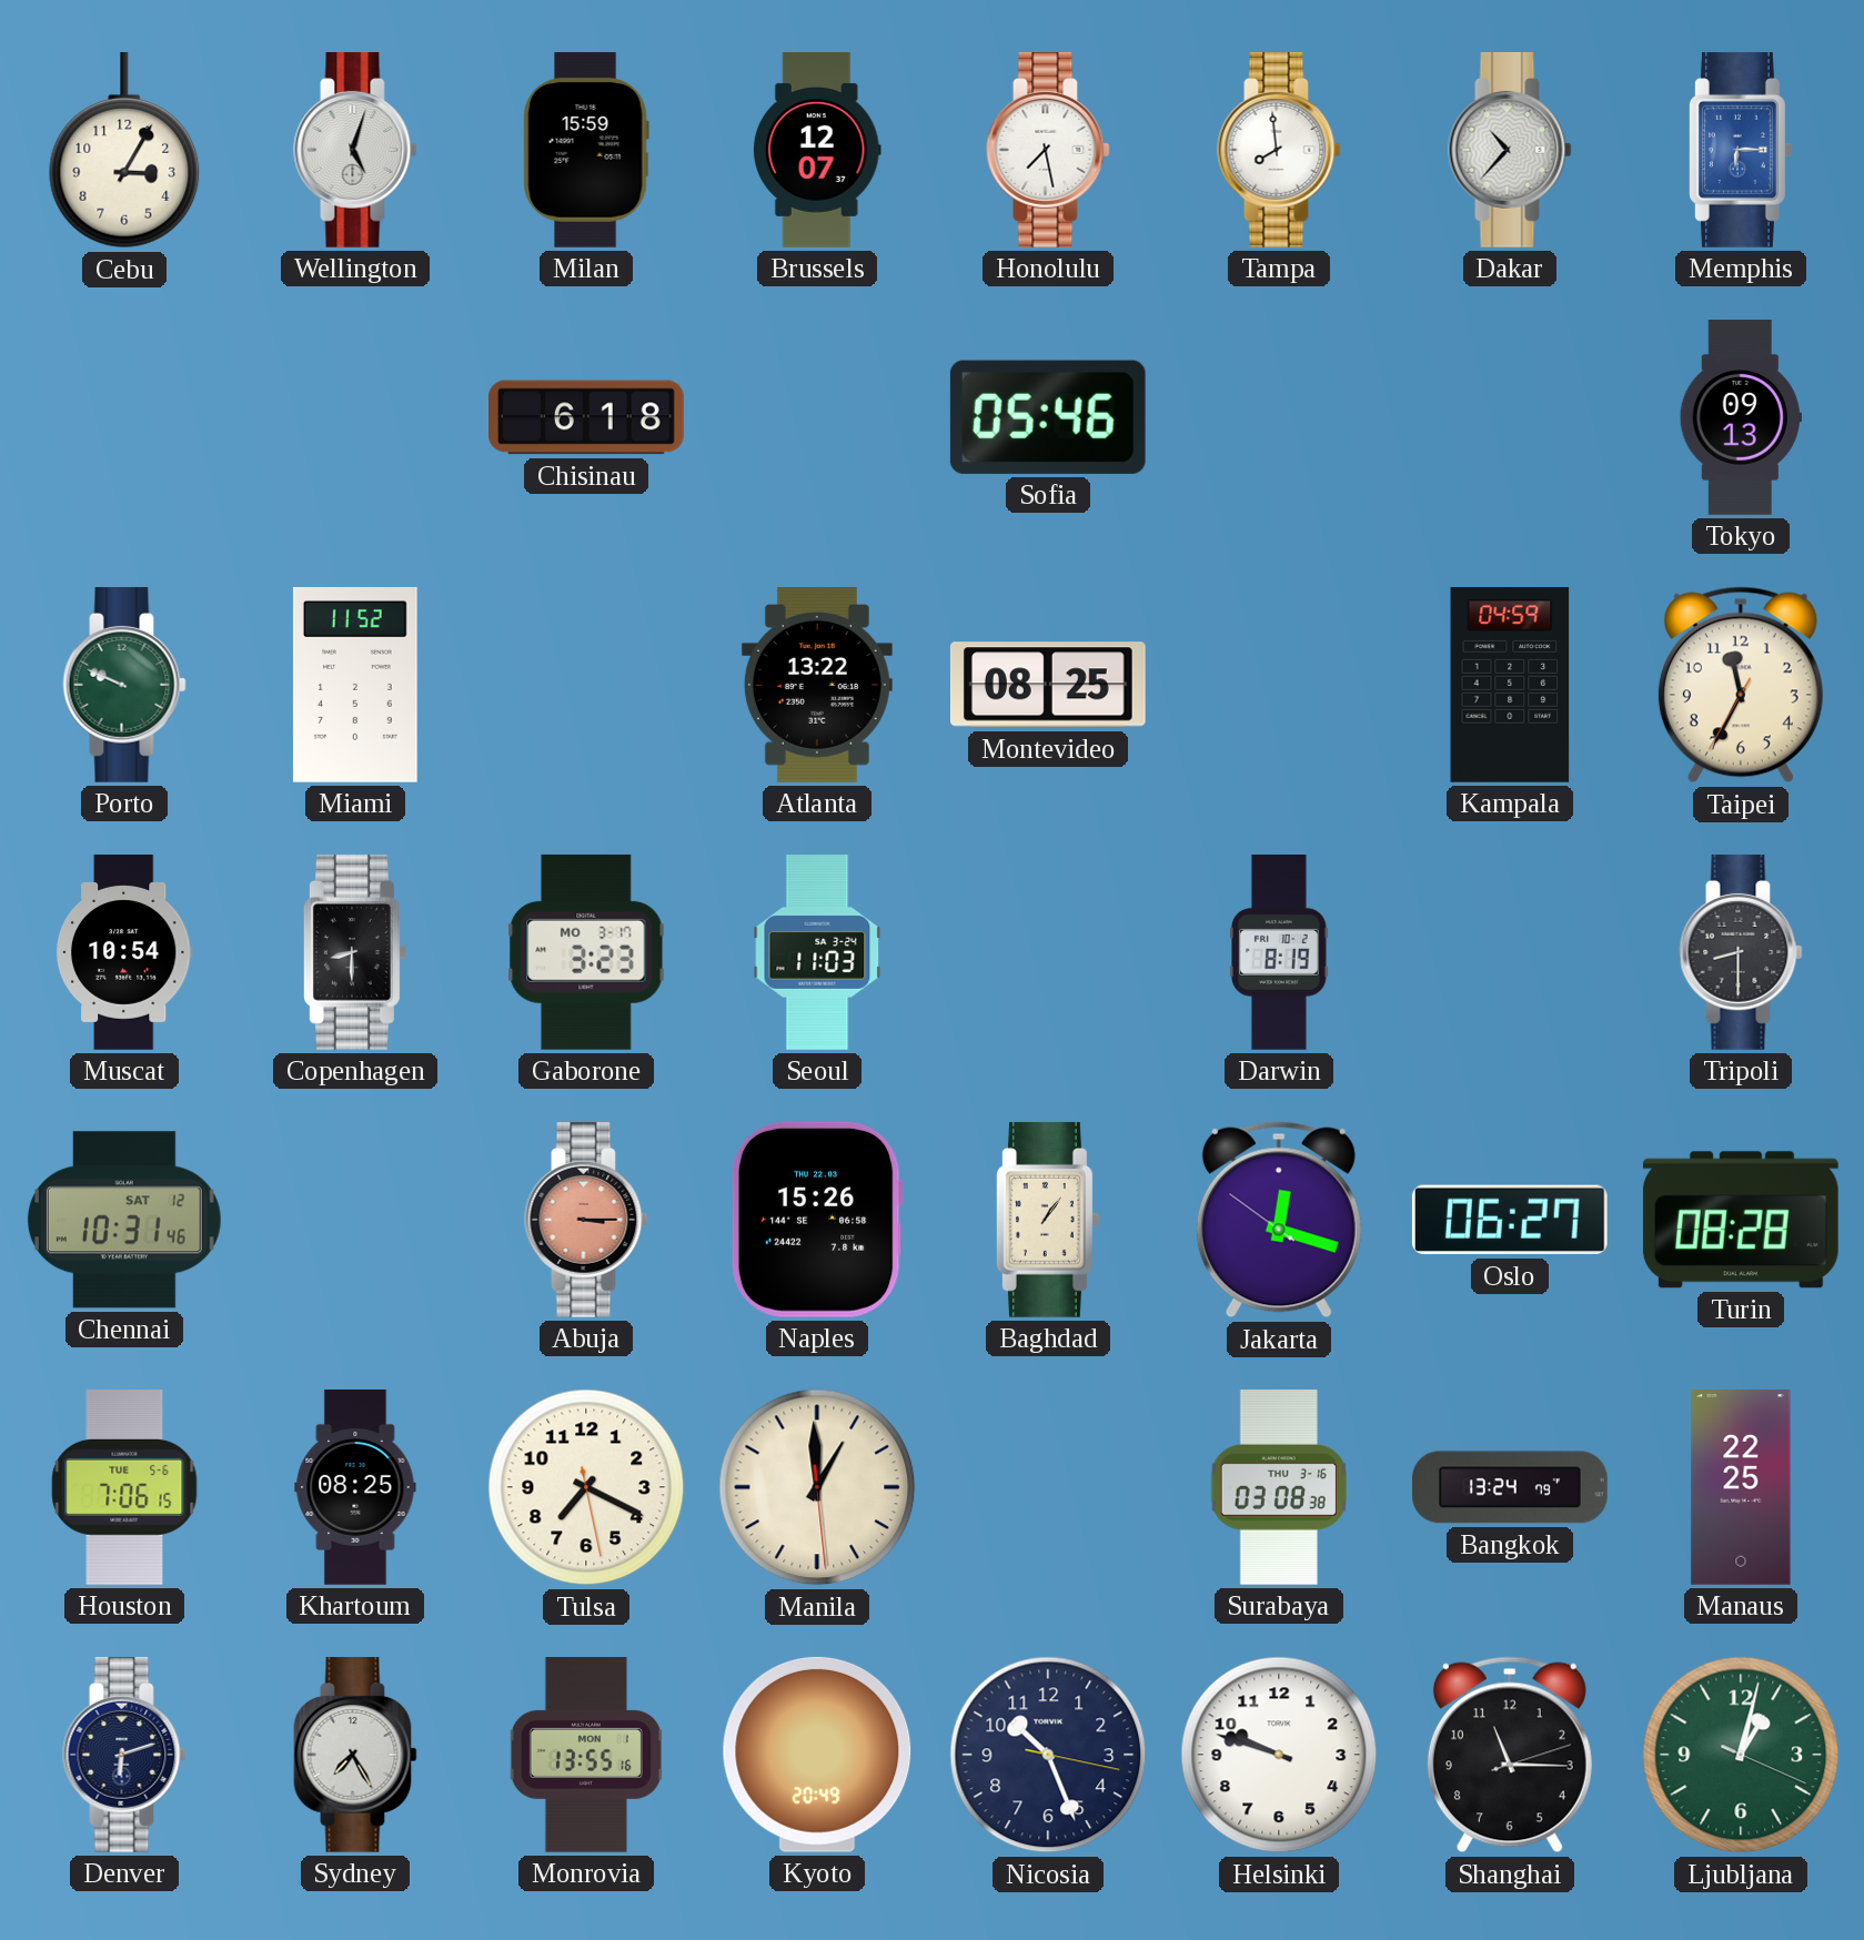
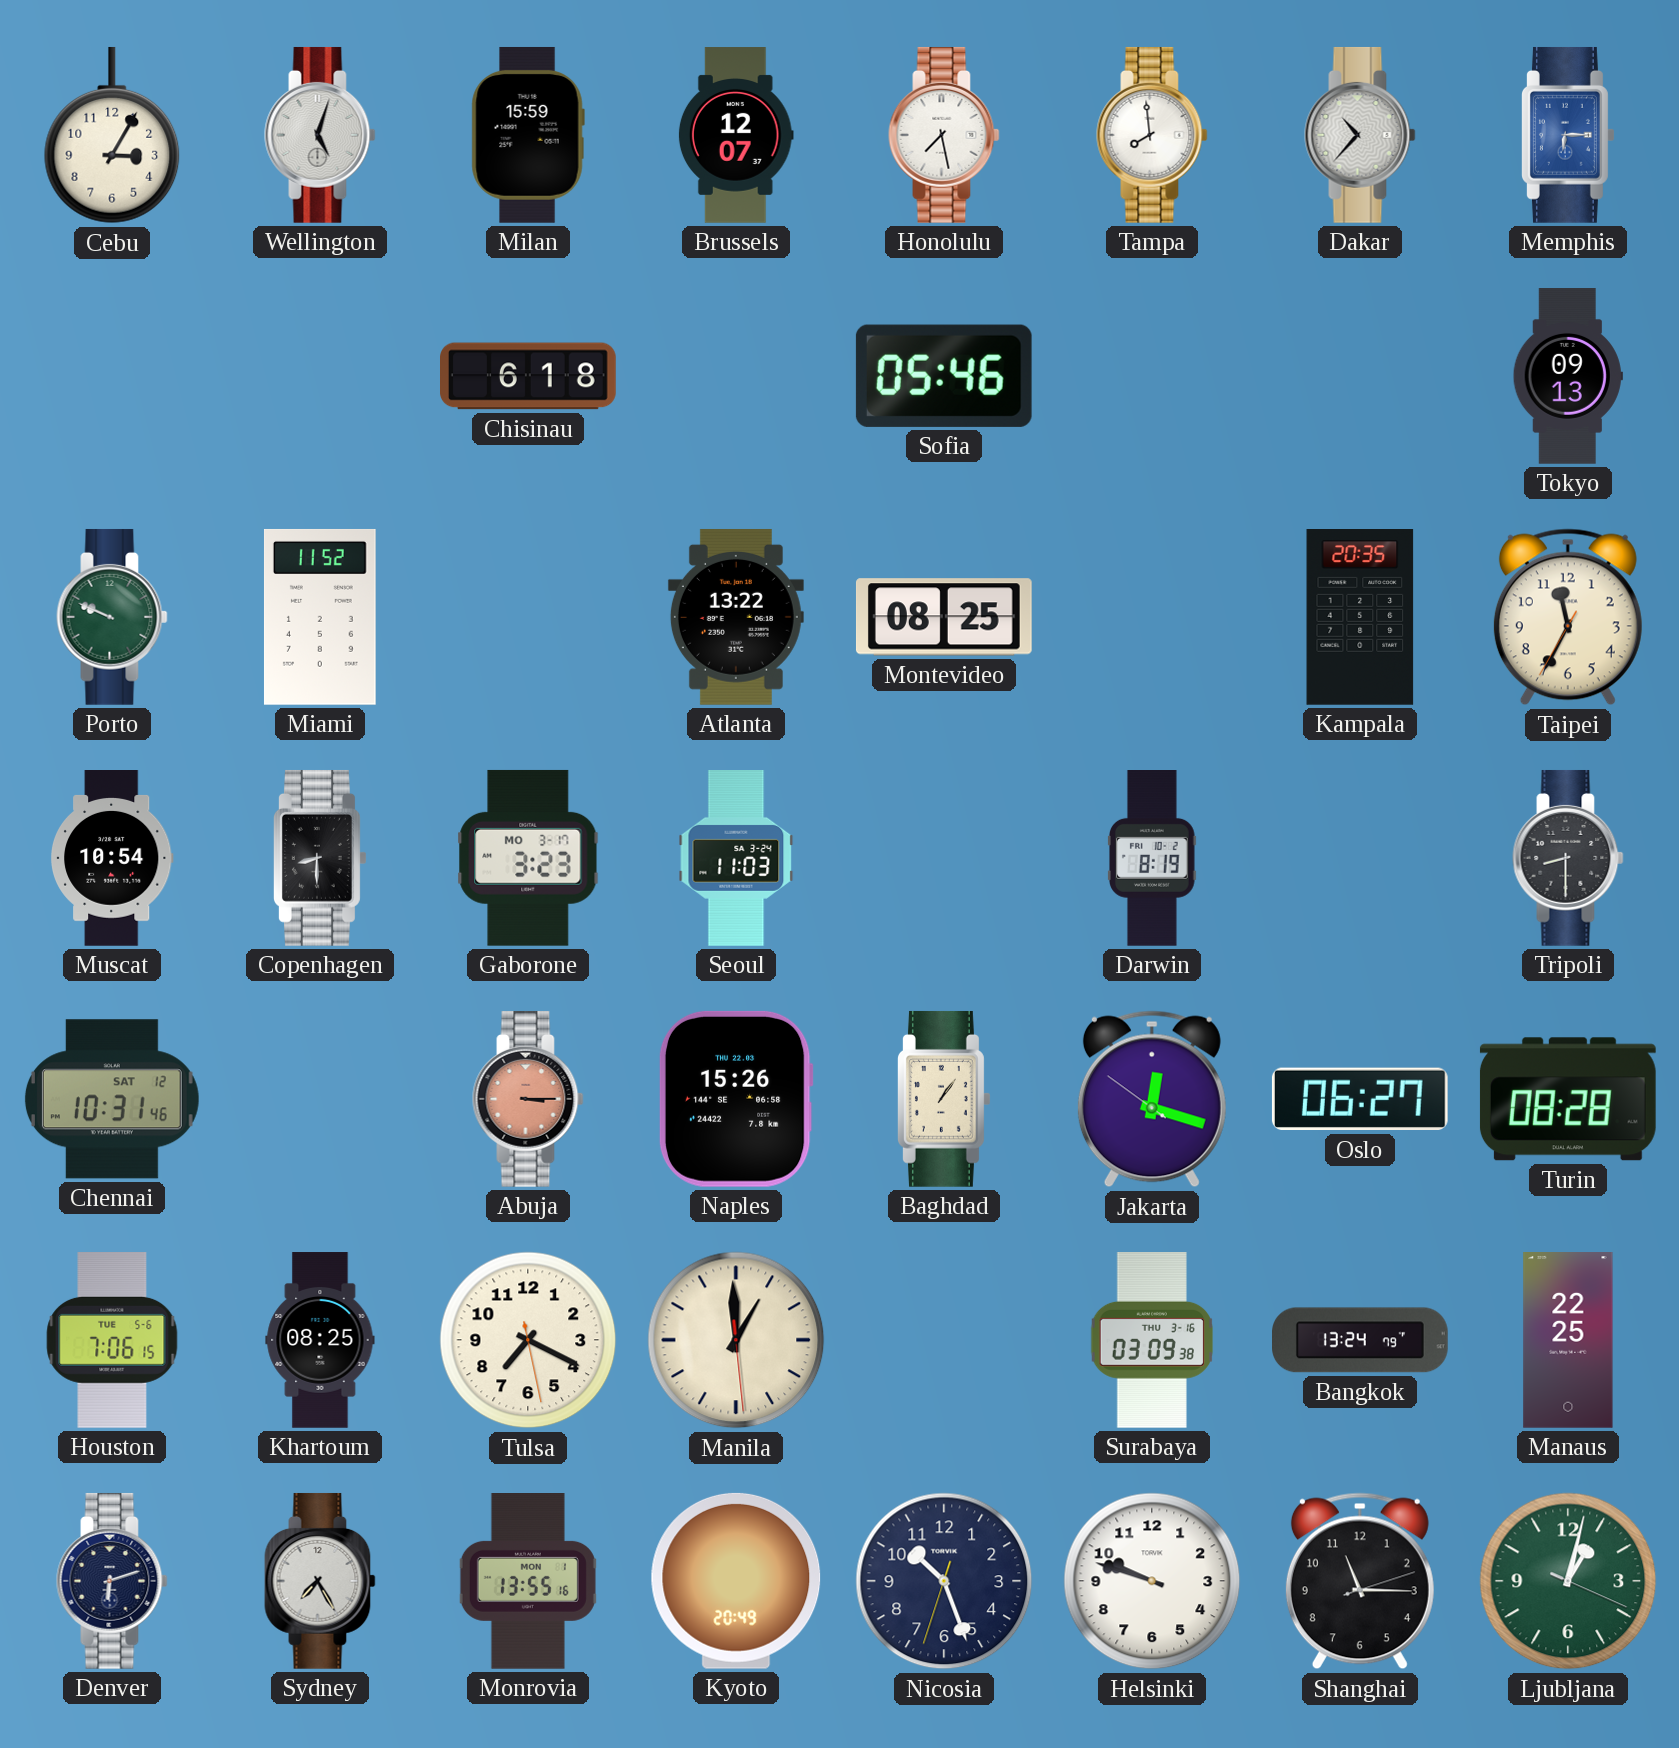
Kampala: 04:59 -> 20:35 (1360, 618)
Surabaya: 03:08 -> 03:09 (1151, 1341)
Nicosia: 10:26:17 -> 10:26:33 (944, 1581)
